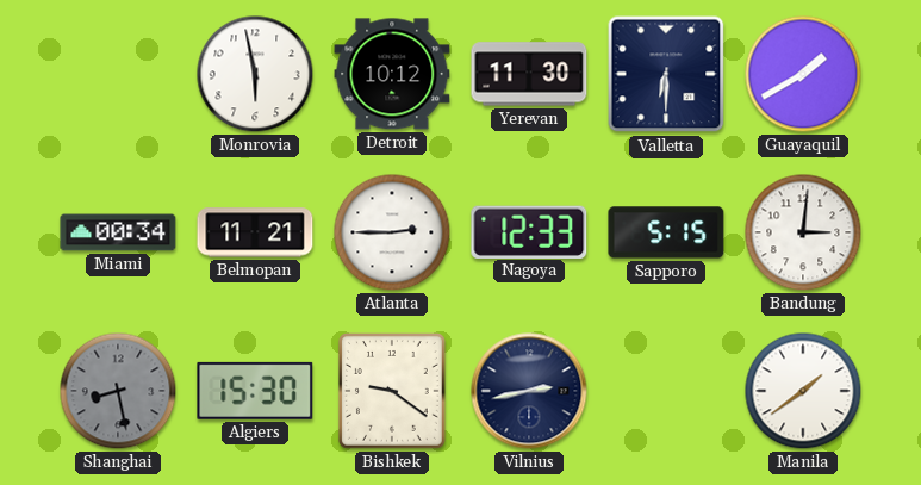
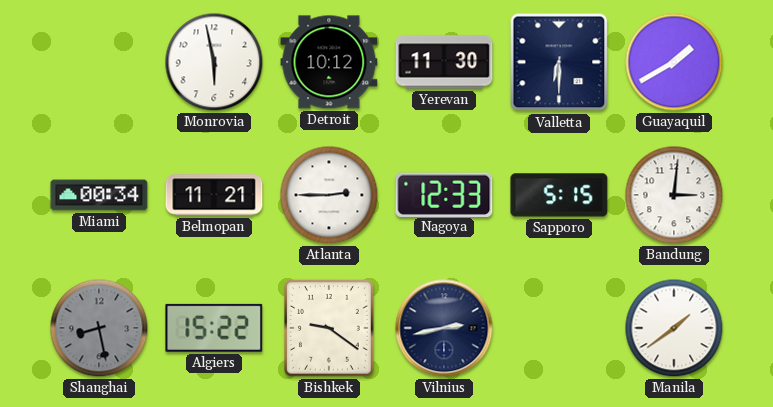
Algiers: 15:30 -> 15:22 (214, 328)
